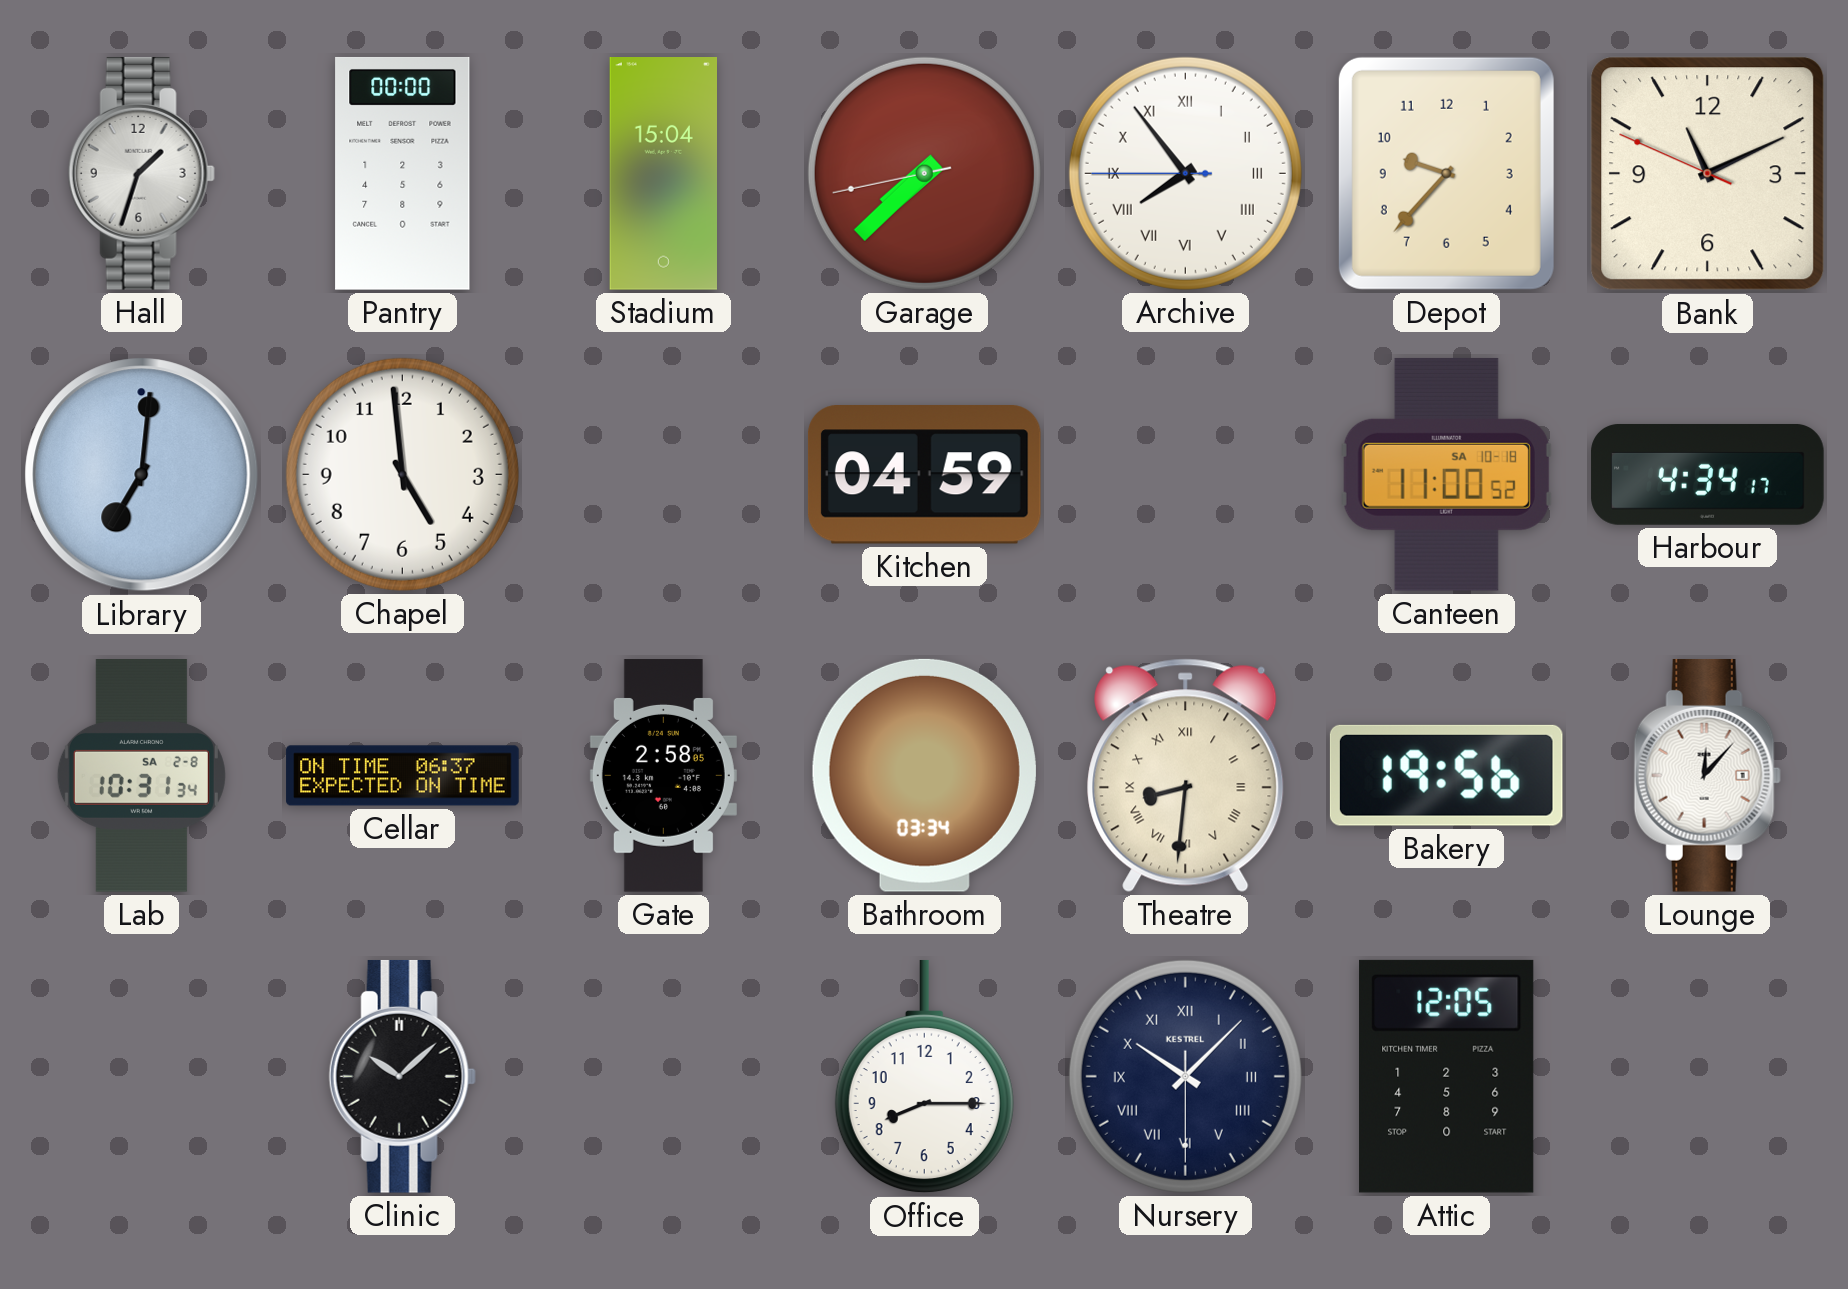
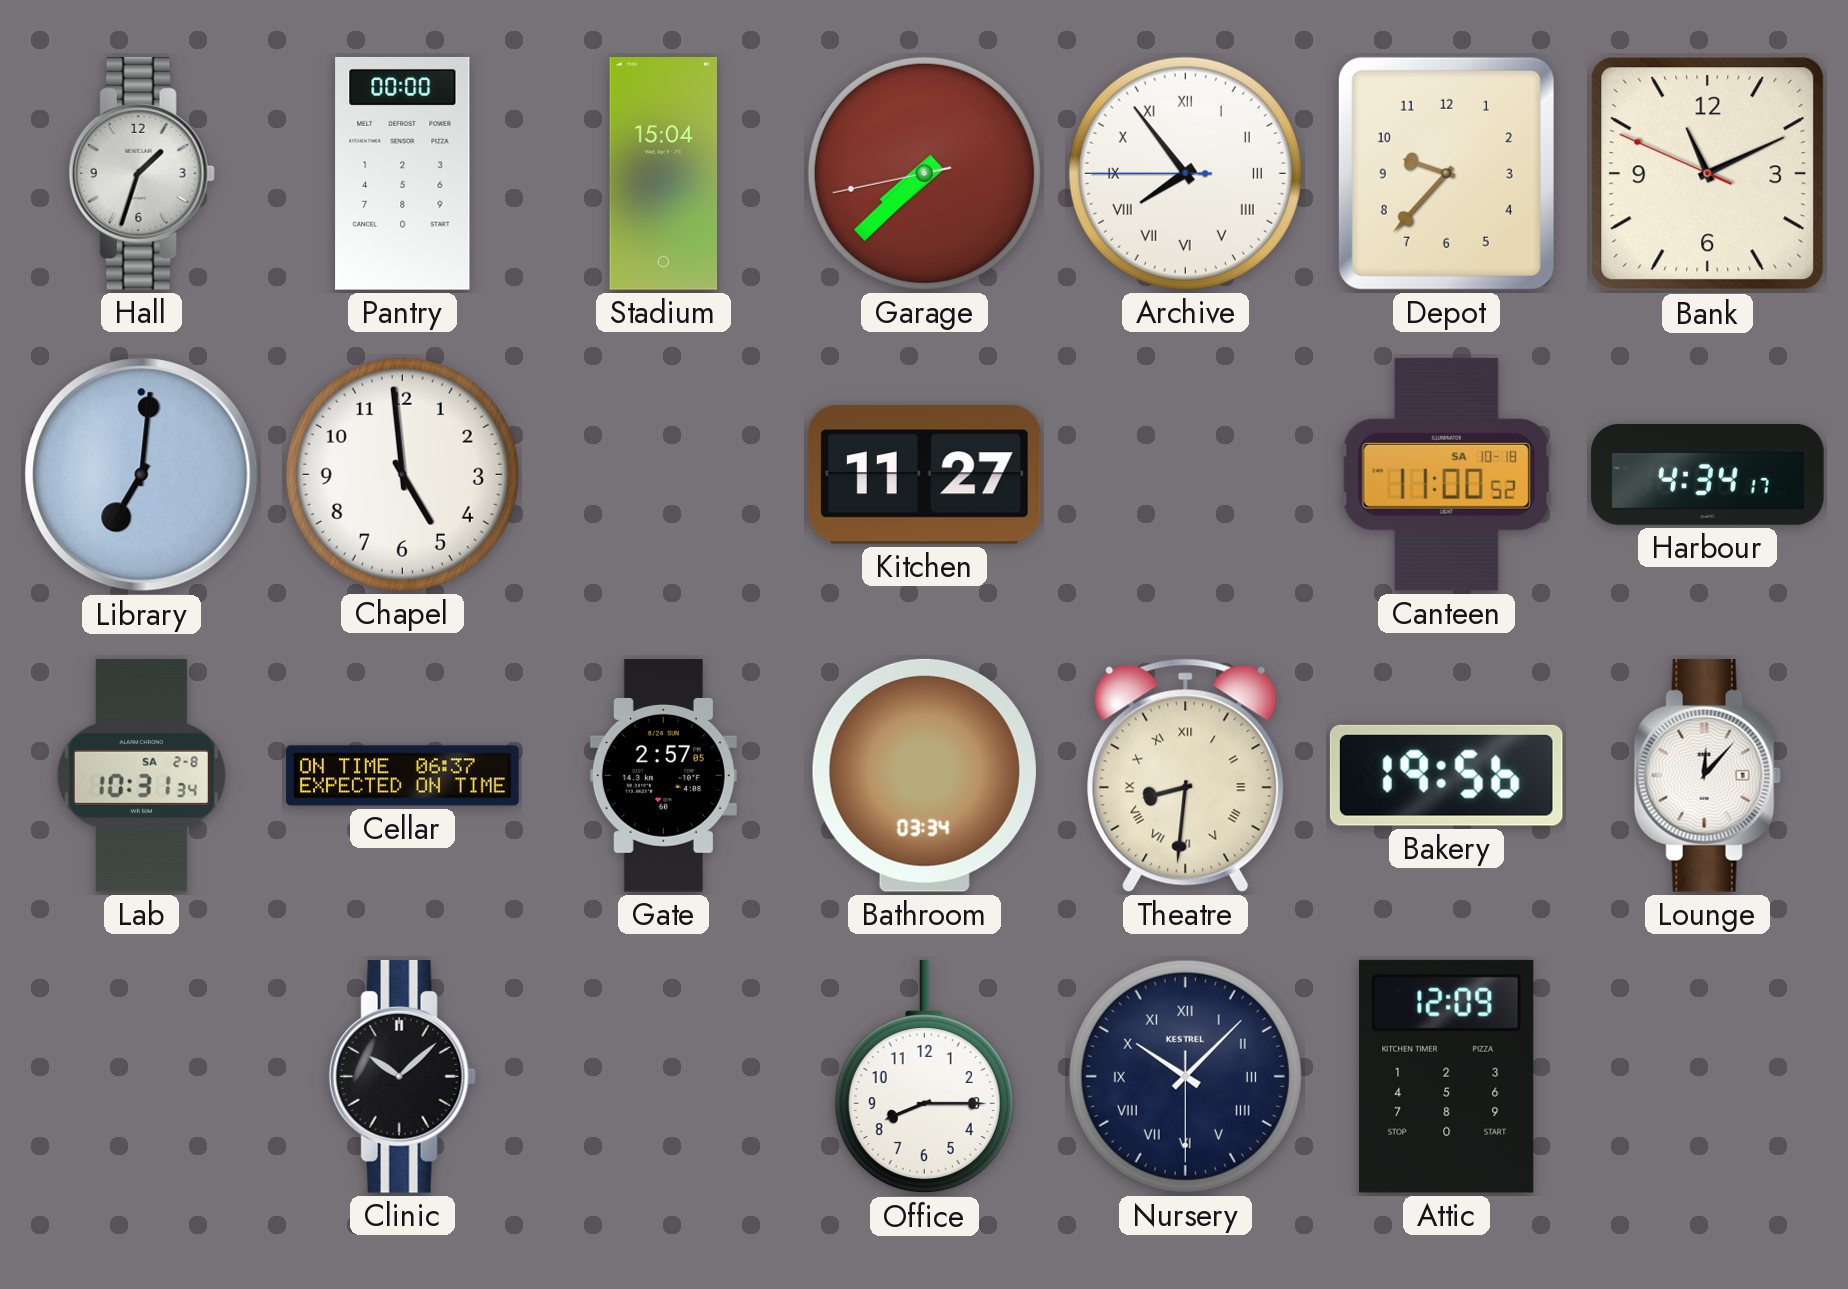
Kitchen: 04:59 -> 11:27 (924, 474)
Gate: 2:58 -> 2:57 (663, 776)
Attic: 12:05 -> 12:09 (1447, 1076)
